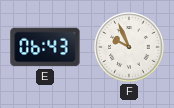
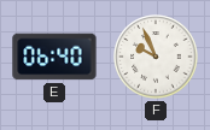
E: 06:43 -> 06:40 (54, 57)
